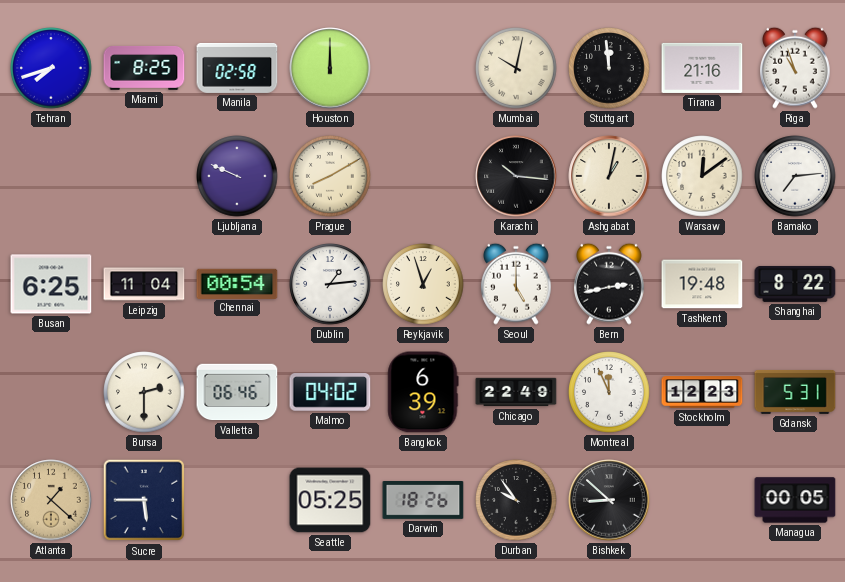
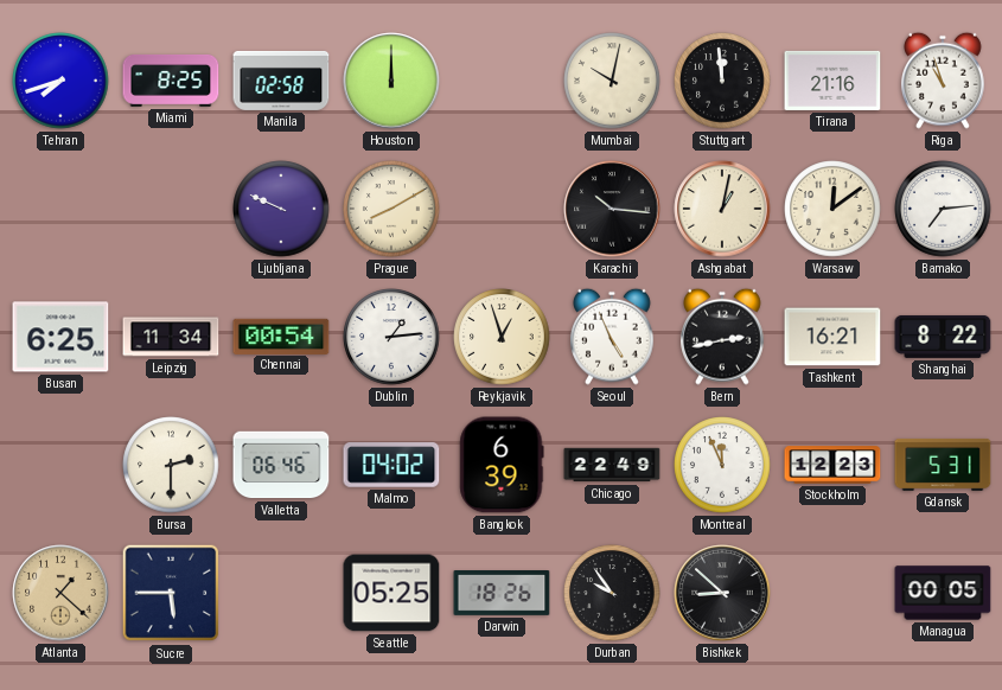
Leipzig: 11:04 -> 11:34 (171, 337)
Seoul: 5:00 -> 4:56 (613, 337)
Tashkent: 19:48 -> 16:21 (832, 337)
